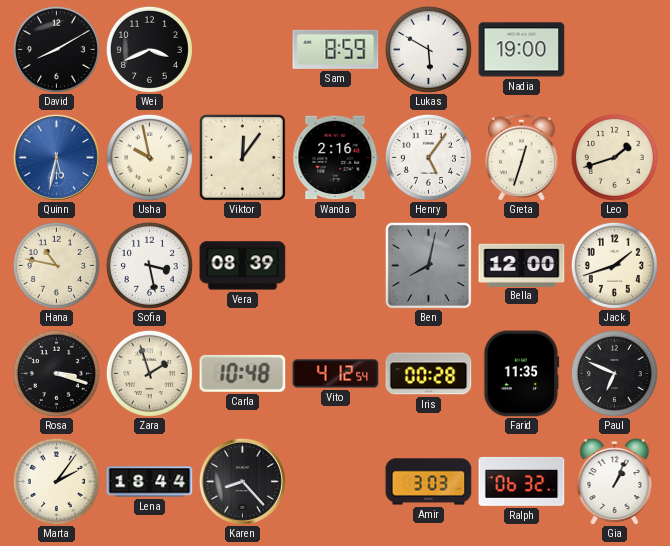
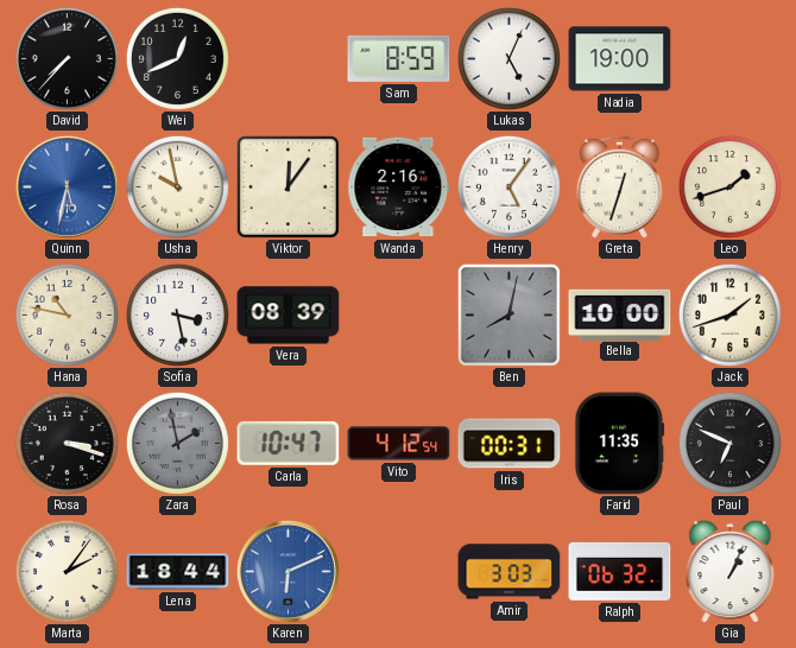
David: 8:10 -> 7:37 (67, 58)
Wei: 3:41 -> 12:41 (177, 58)
Lukas: 5:50 -> 5:04 (508, 58)
Bella: 12:00 -> 10:00 (620, 315)
Zara: 1:57 -> 1:58 (177, 443)
Zara dial: cream -> grey (177, 443)
Carla: 10:48 -> 10:47 (289, 443)
Iris: 00:28 -> 00:31 (510, 444)
Karen: 8:23 -> 6:11 (288, 571)
Karen dial: black -> blue (288, 571)
